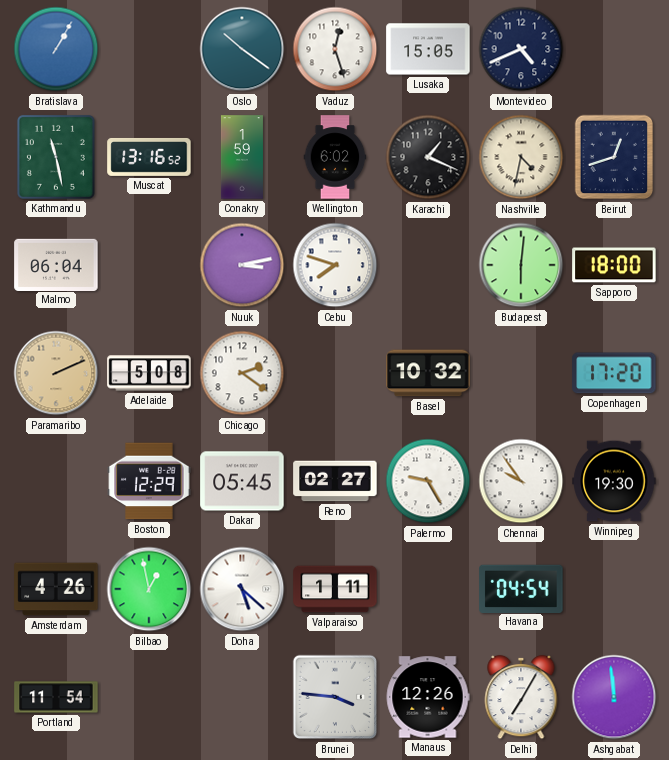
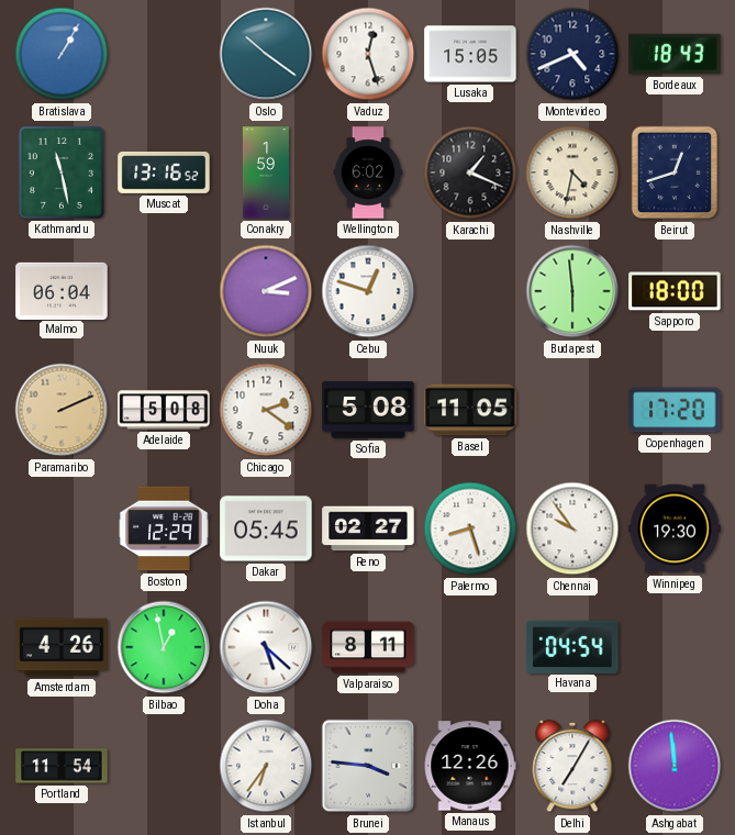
Bordeaux: none -> 18:43 (675, 54)
Nuuk: 3:13 -> 3:11 (266, 291)
Cebu: 7:48 -> 12:48 (368, 291)
Budapest: 6:01 -> 5:59 (572, 291)
Sofia: none -> 5:08 (368, 410)
Basel: 10:32 -> 11:05 (470, 410)
Palermo: 9:25 -> 8:27 (470, 528)
Valparaiso: 1:11 -> 8:11 (368, 647)
Istanbul: none -> 6:36 (266, 766)
